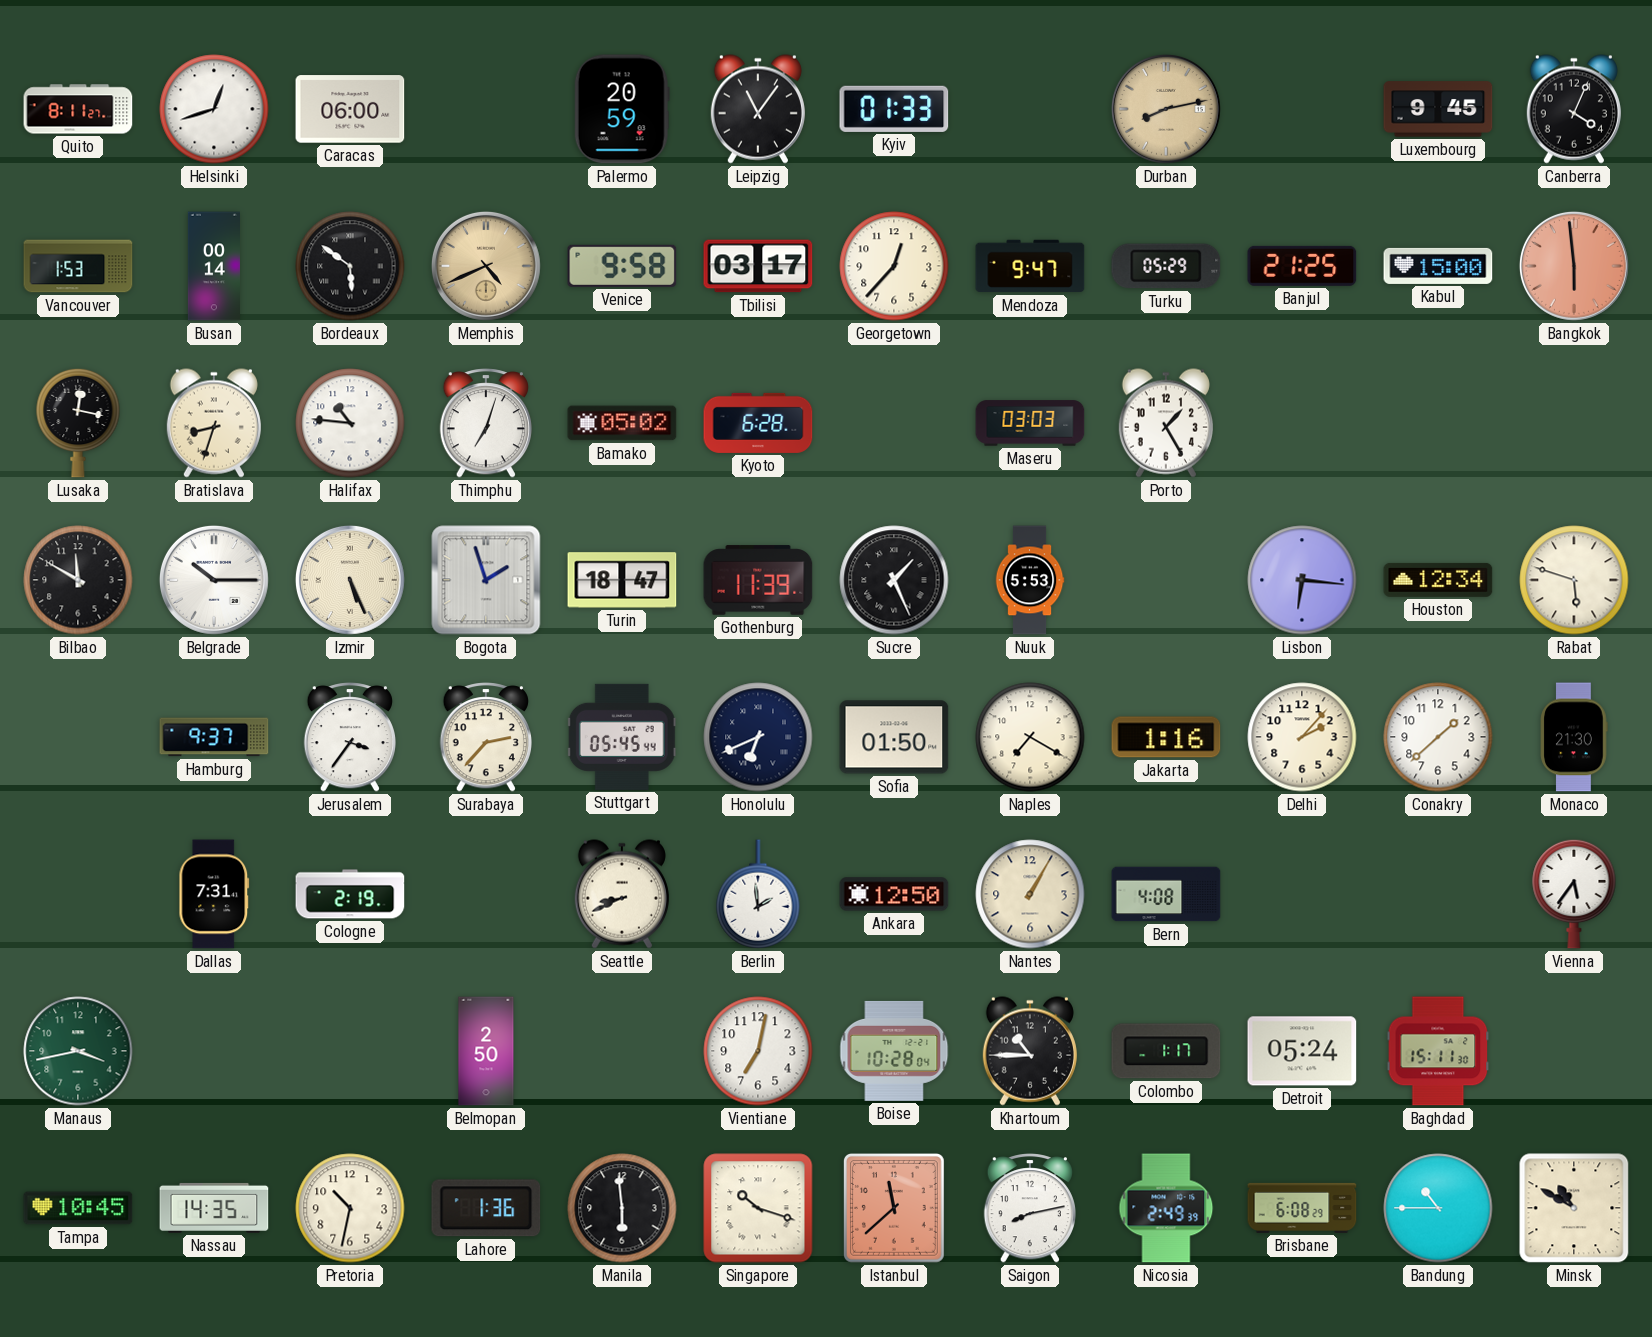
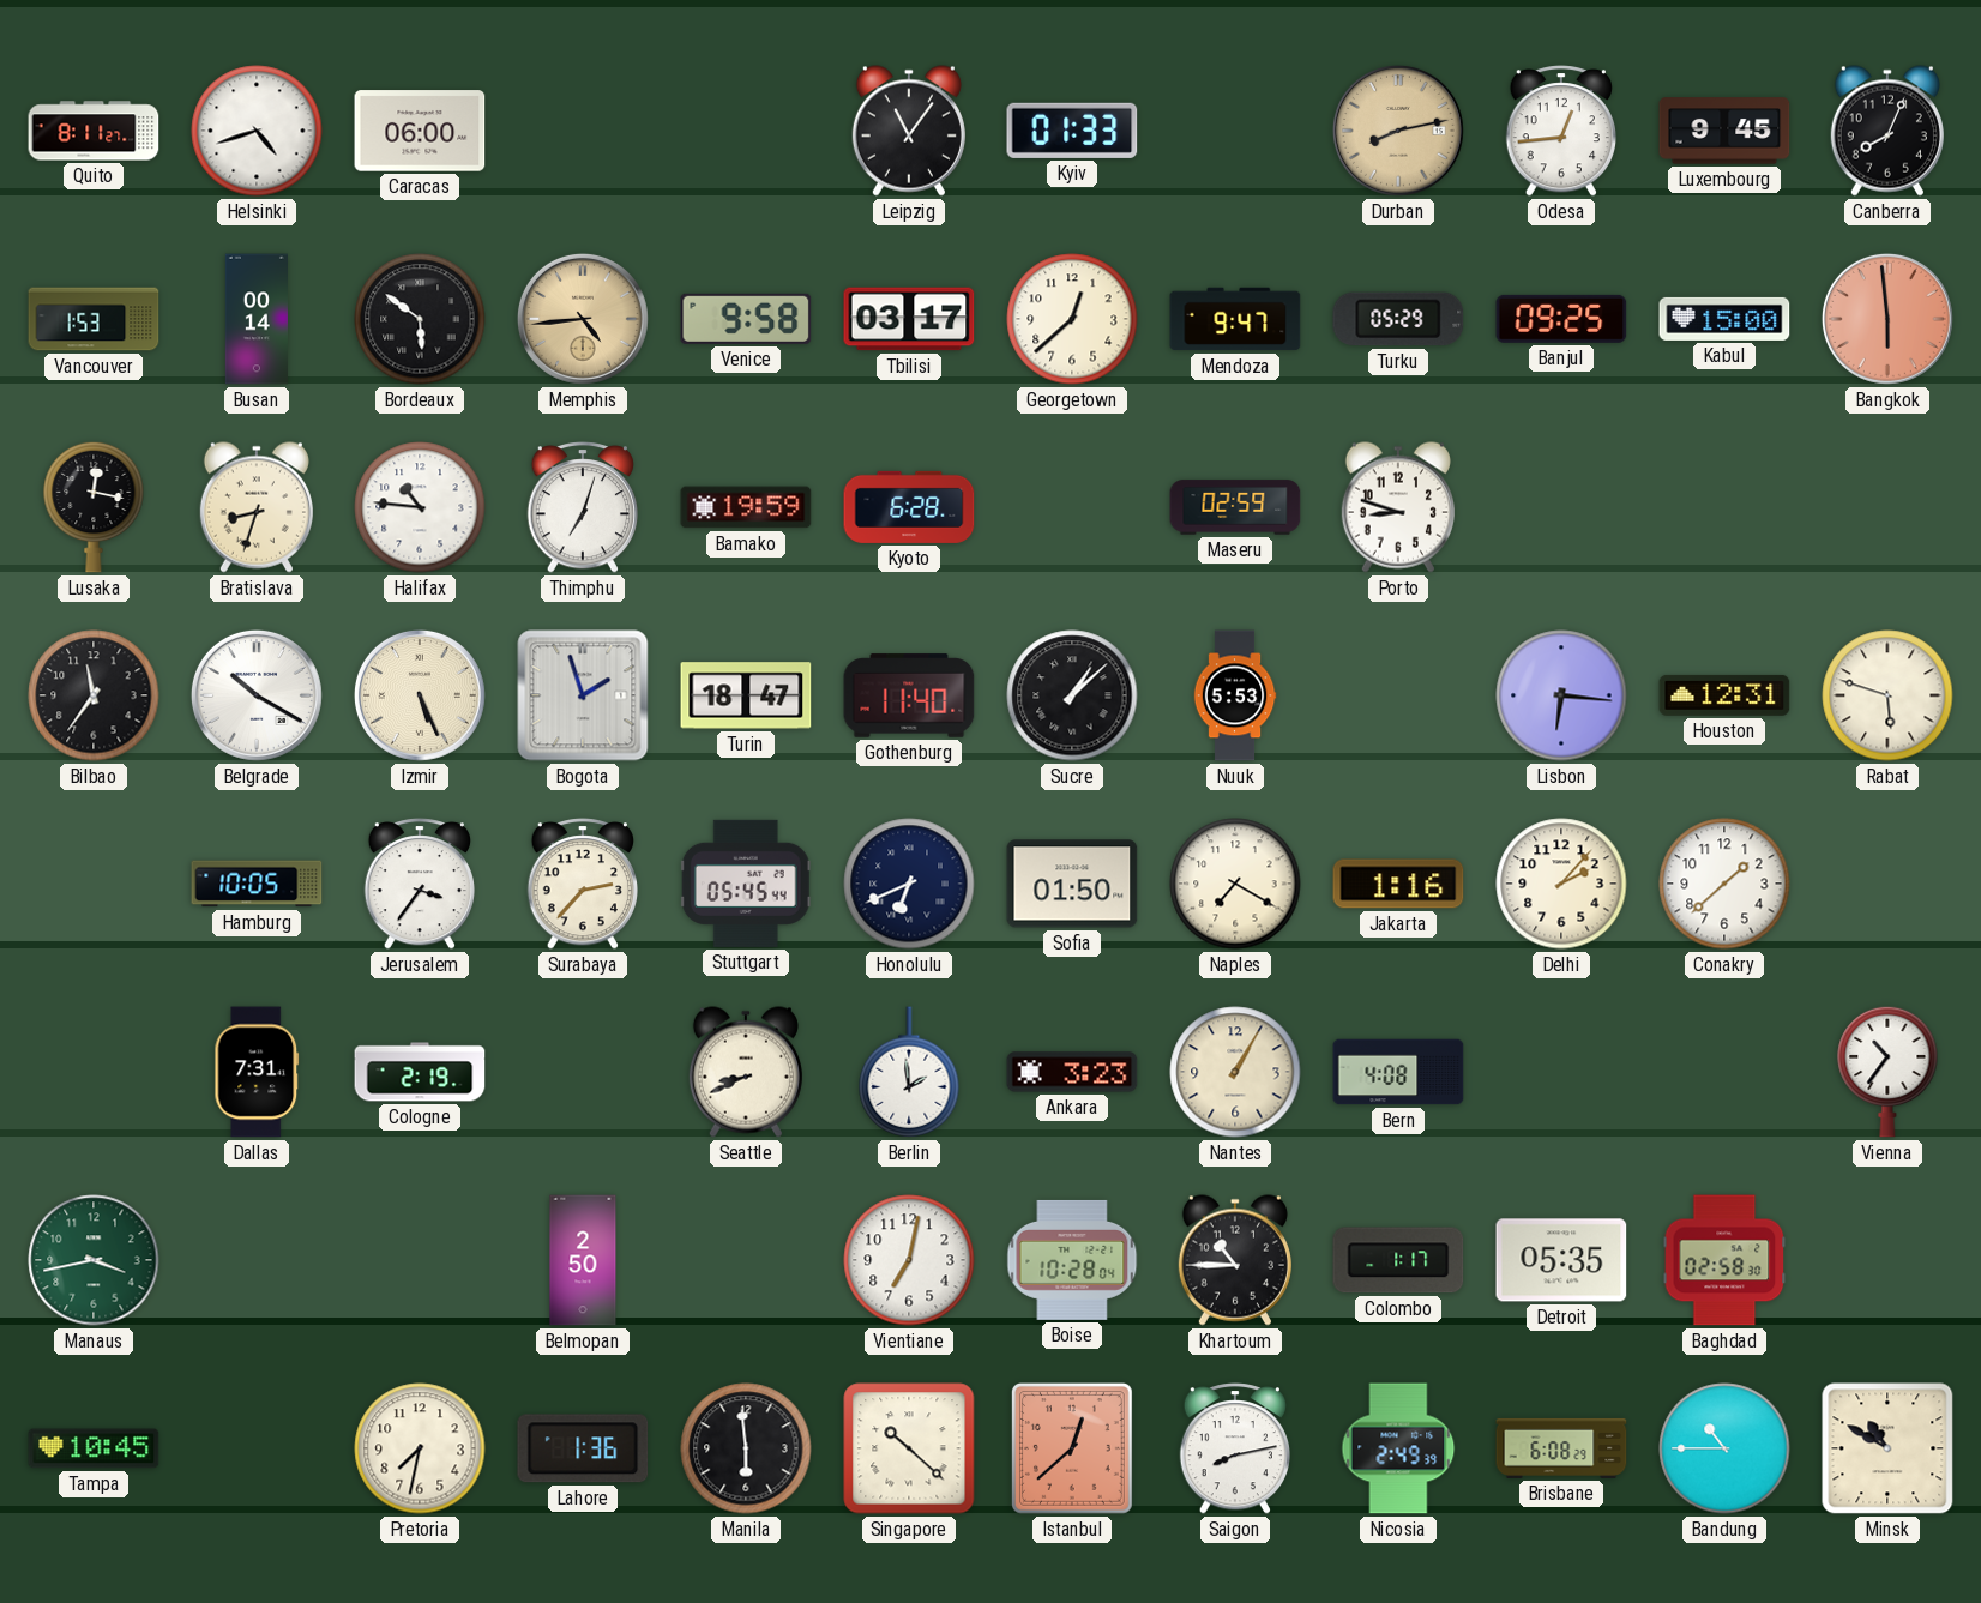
Helsinki: 12:42 -> 4:42 (257, 131)
Palermo: 20:59 -> none (622, 109)
Odesa: none -> 12:44 (1560, 131)
Canberra: 4:04 -> 8:04 (1887, 131)
Memphis: 4:41 -> 4:44 (583, 319)
Georgetown: 12:37 -> 12:38 (1072, 319)
Banjul: 21:25 -> 09:25 (1561, 319)
Bamako: 05:02 -> 19:59 (746, 507)
Maseru: 03:03 -> 02:59 (1235, 507)
Porto: 1:25 -> 8:48 (1398, 507)
Bilbao: 11:50 -> 11:36 (94, 695)
Belgrade: 10:15 -> 10:20 (257, 695)
Gothenburg: 11:39 -> 11:40 (909, 695)
Sucre: 1:26 -> 1:08 (1072, 695)
Houston: 12:34 -> 12:31 (1724, 695)
Hamburg: 9:37 -> 10:05 (257, 884)
Monaco: 21:30 -> none (1574, 737)
Ankara: 12:50 -> 3:23 (1072, 1072)
Vienna: 5:36 -> 10:36 (1887, 1072)
Detroit: 05:24 -> 05:35 (1561, 1260)
Baghdad: 15:11 -> 02:58 (1724, 1260)
Nassau: 14:35 -> none (214, 1208)
Pretoria: 10:32 -> 7:32 (420, 1448)
Singapore: 10:18 -> 10:22 (909, 1448)
Istanbul: 11:38 -> 12:38 (1072, 1450)
